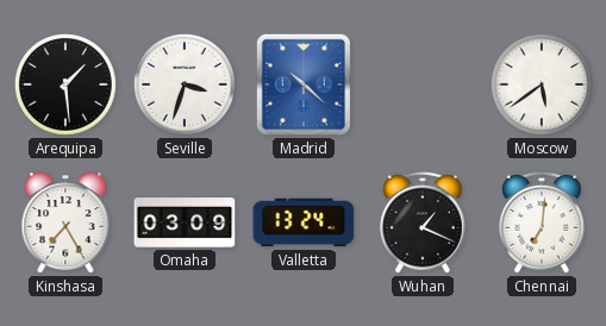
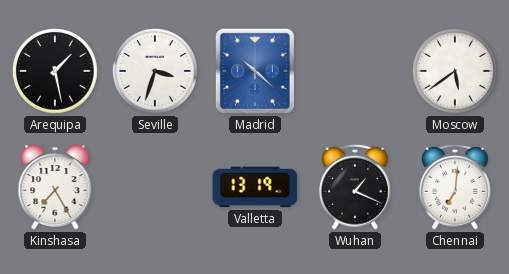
Arequipa: 1:29 -> 1:28 (55, 71)
Omaha: 03:09 -> none (185, 224)
Valletta: 13:24 -> 13:19 (255, 187)
